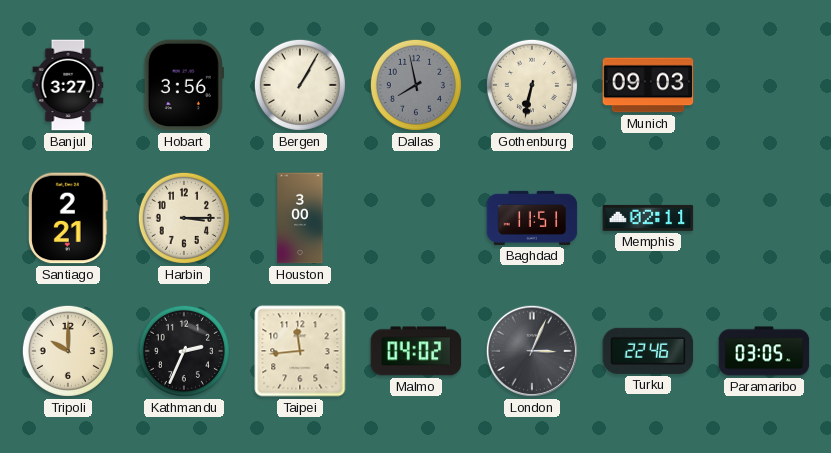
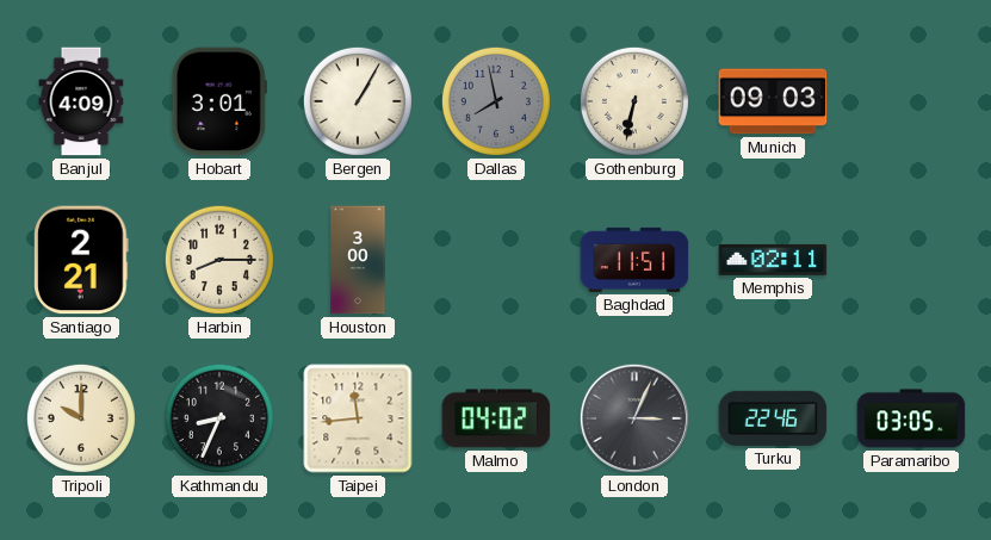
Banjul: 3:27 -> 4:09 (81, 101)
Hobart: 3:56 -> 3:01 (219, 101)
Harbin: 3:15 -> 8:15 (219, 260)
Kathmandu: 2:34 -> 8:34 (219, 418)
